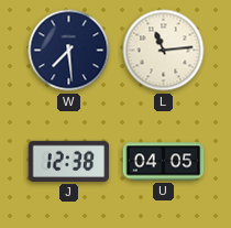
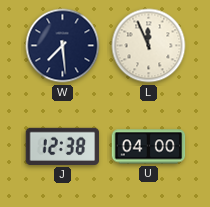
L: 11:14 -> 11:56 (149, 46)
U: 04:05 -> 04:00 (149, 147)
